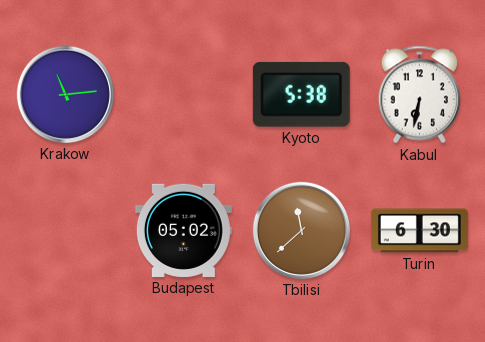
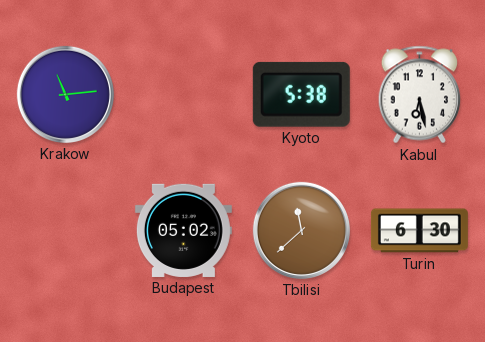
Kabul: 6:32 -> 6:28 (420, 95)
